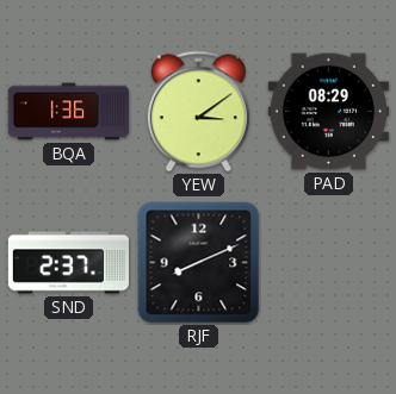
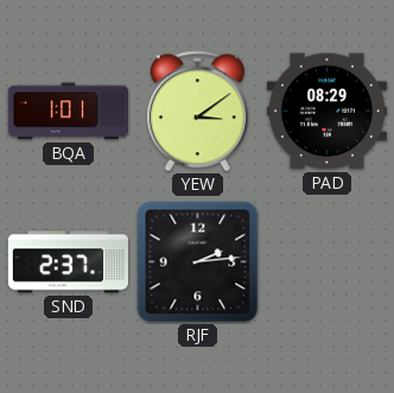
BQA: 1:36 -> 1:01 (68, 112)
RJF: 8:11 -> 2:14 (198, 262)
